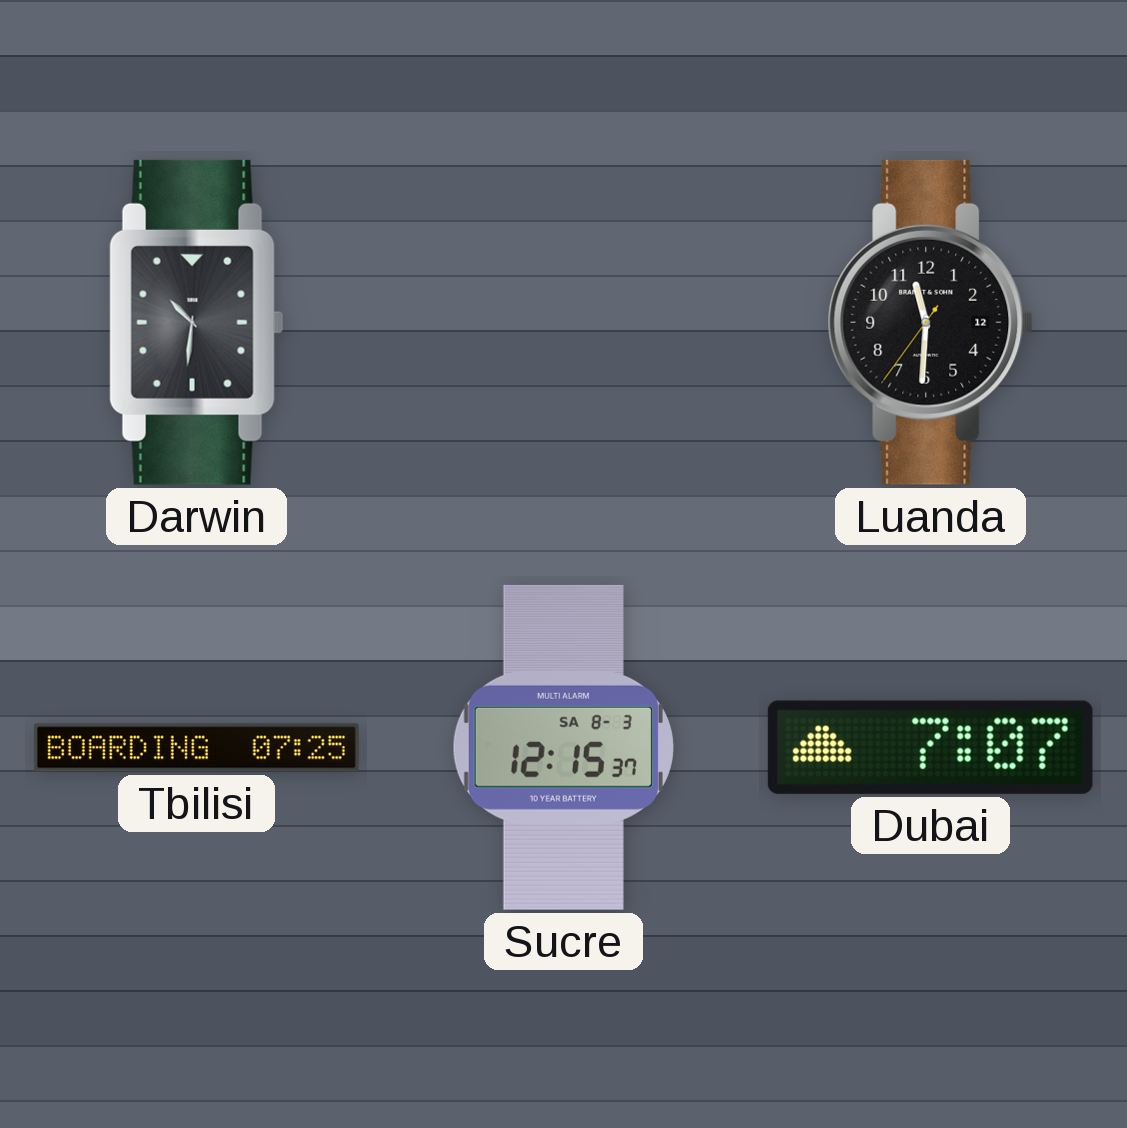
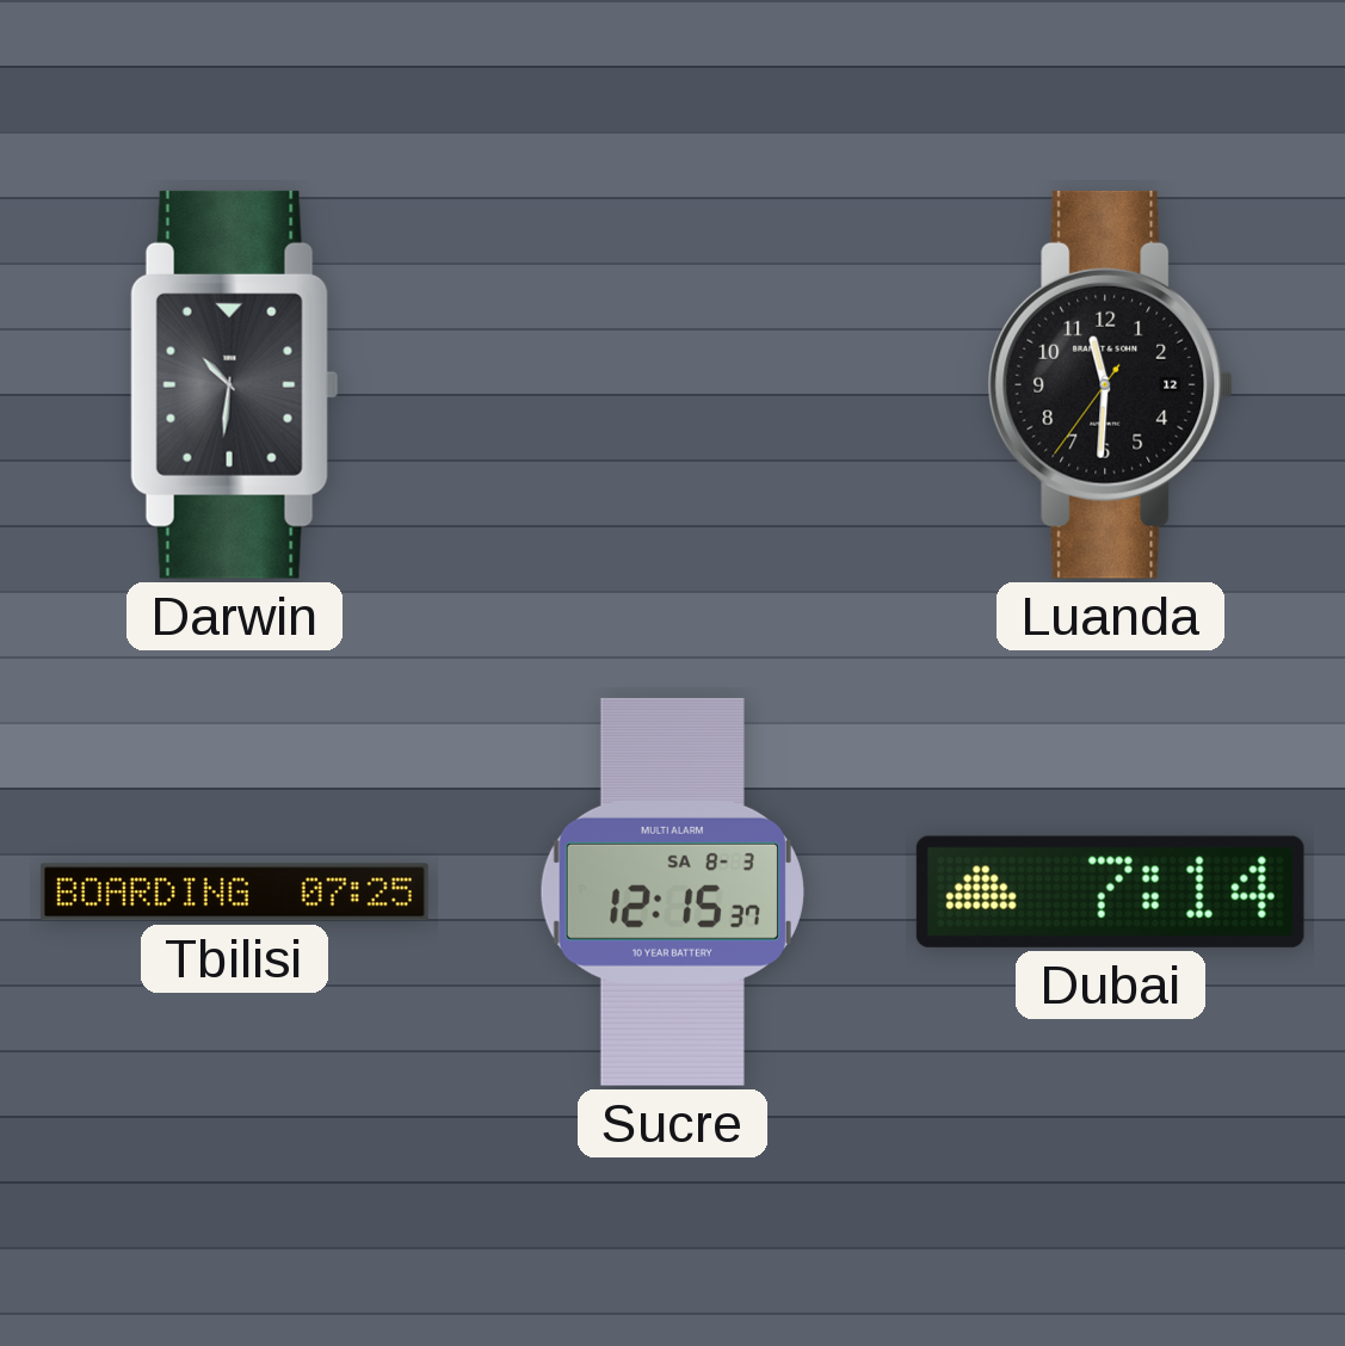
Dubai: 7:07 -> 7:14 (1110, 891)
